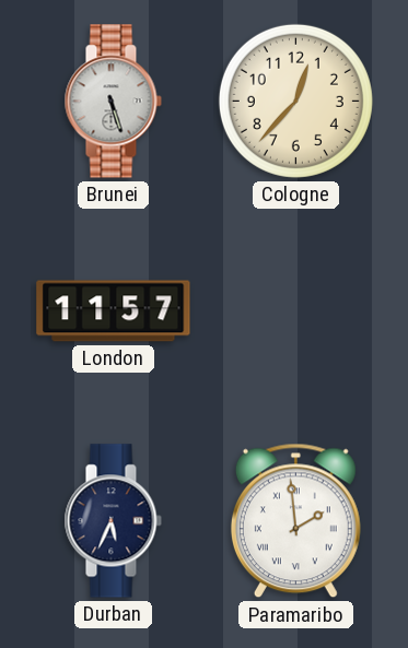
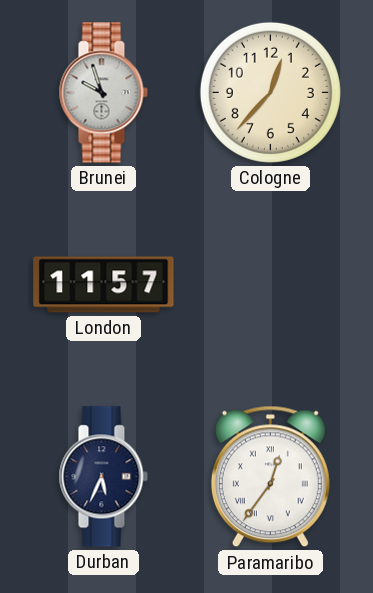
Brunei: 5:27 -> 9:57 (103, 93)
Paramaribo: 1:59 -> 12:36 (270, 477)
